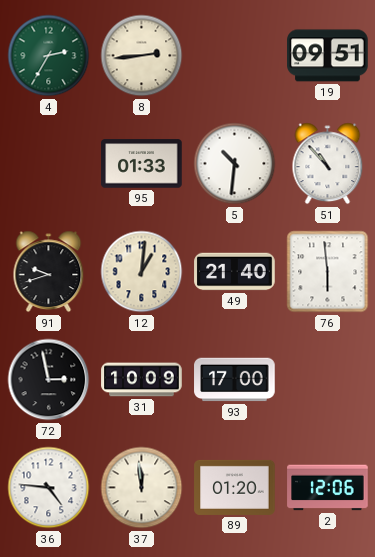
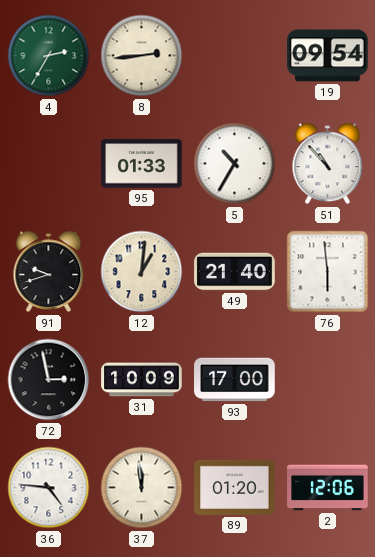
19: 09:51 -> 09:54 (328, 56)
5: 10:31 -> 10:35 (235, 164)
